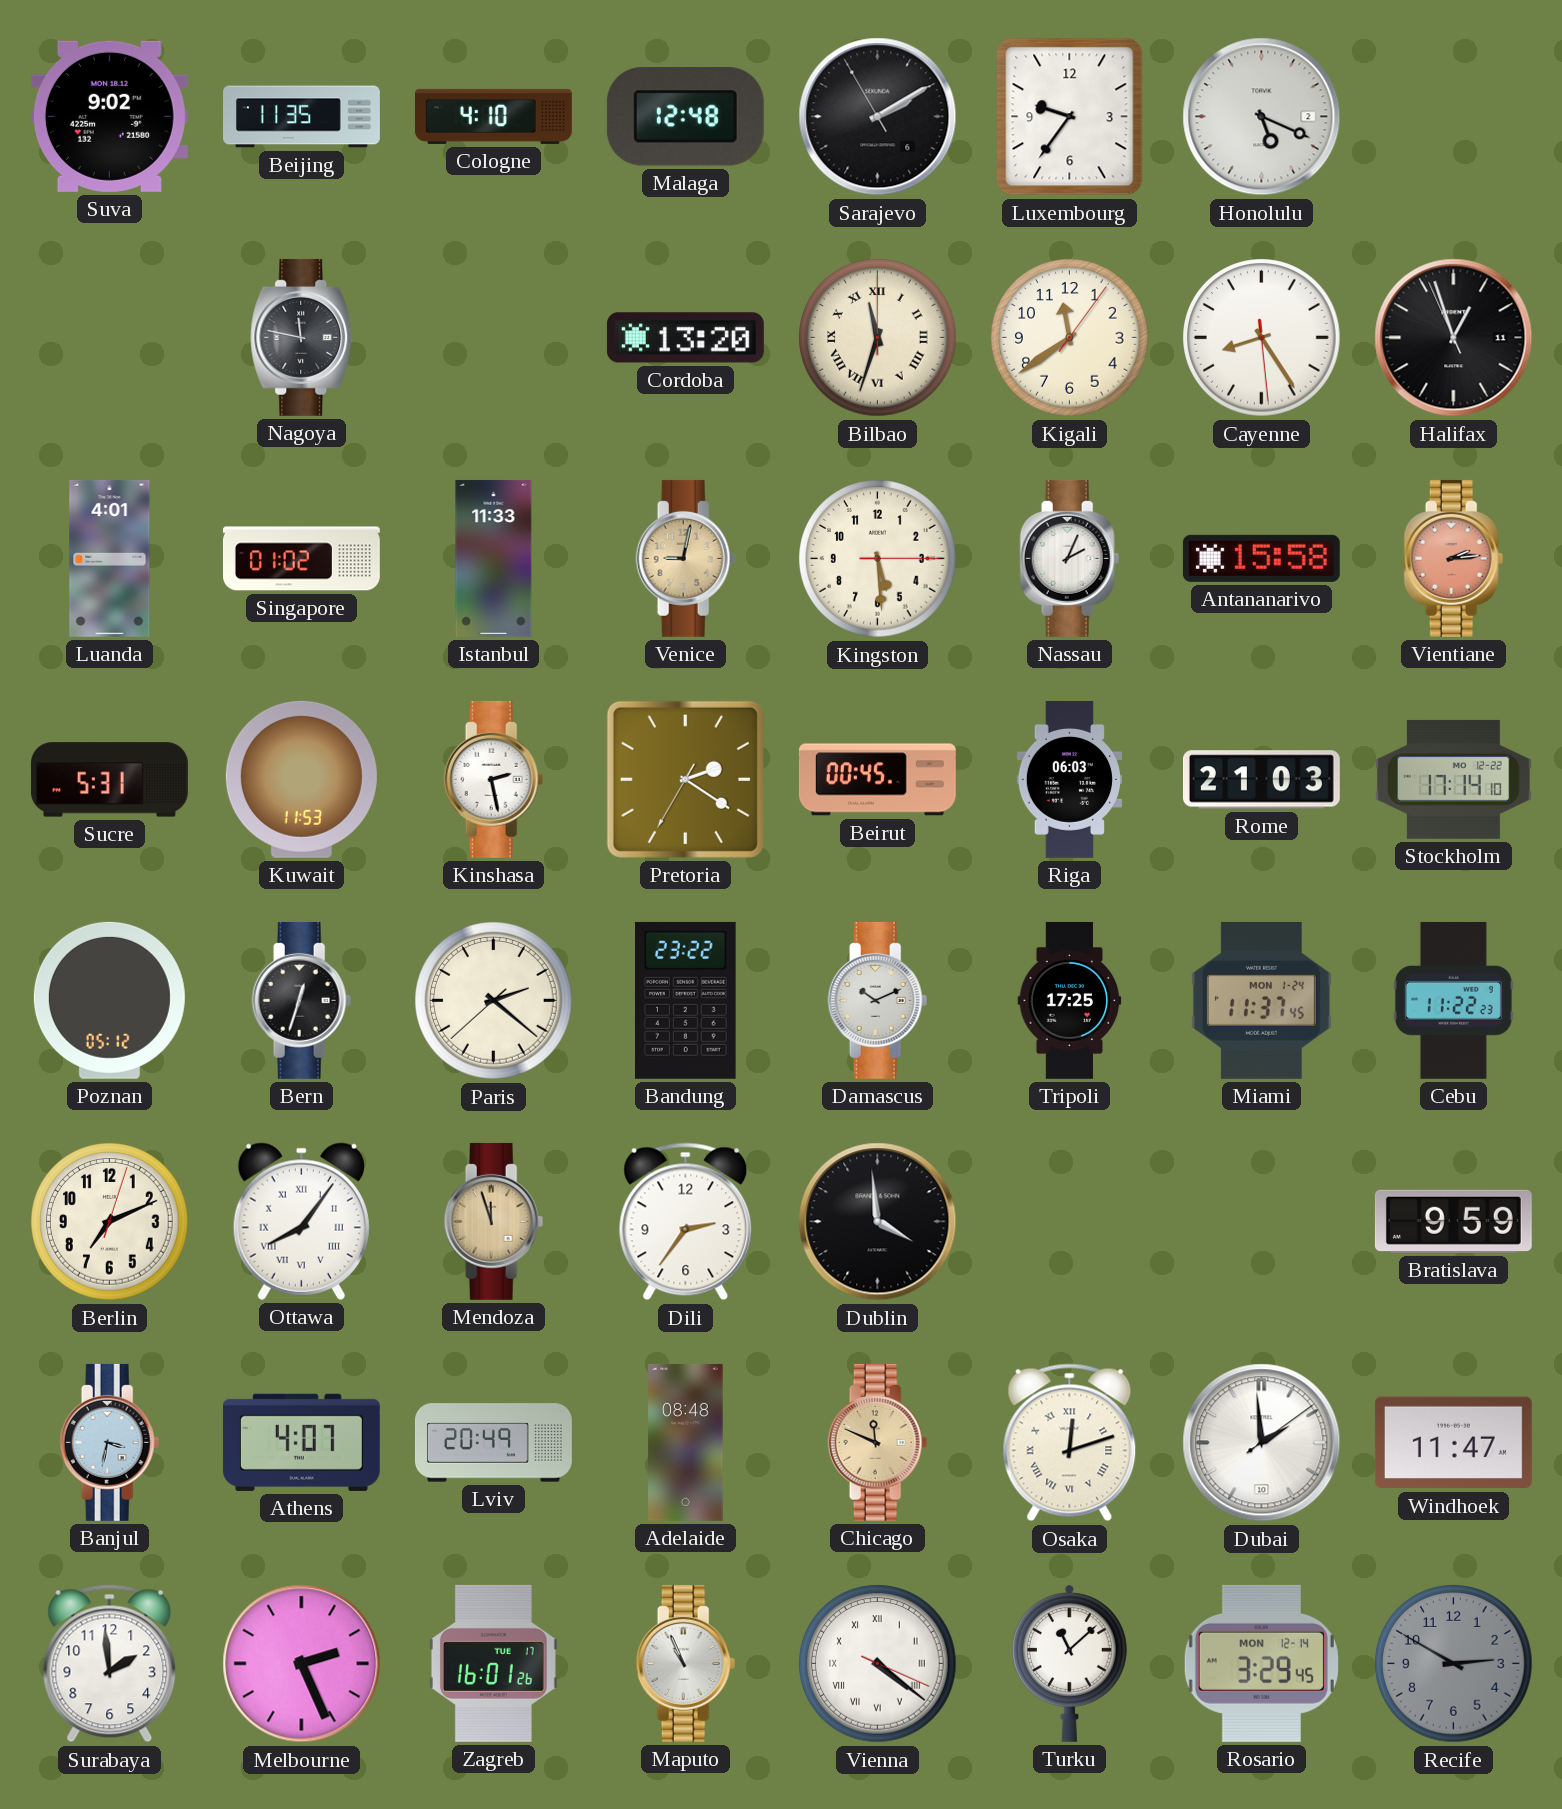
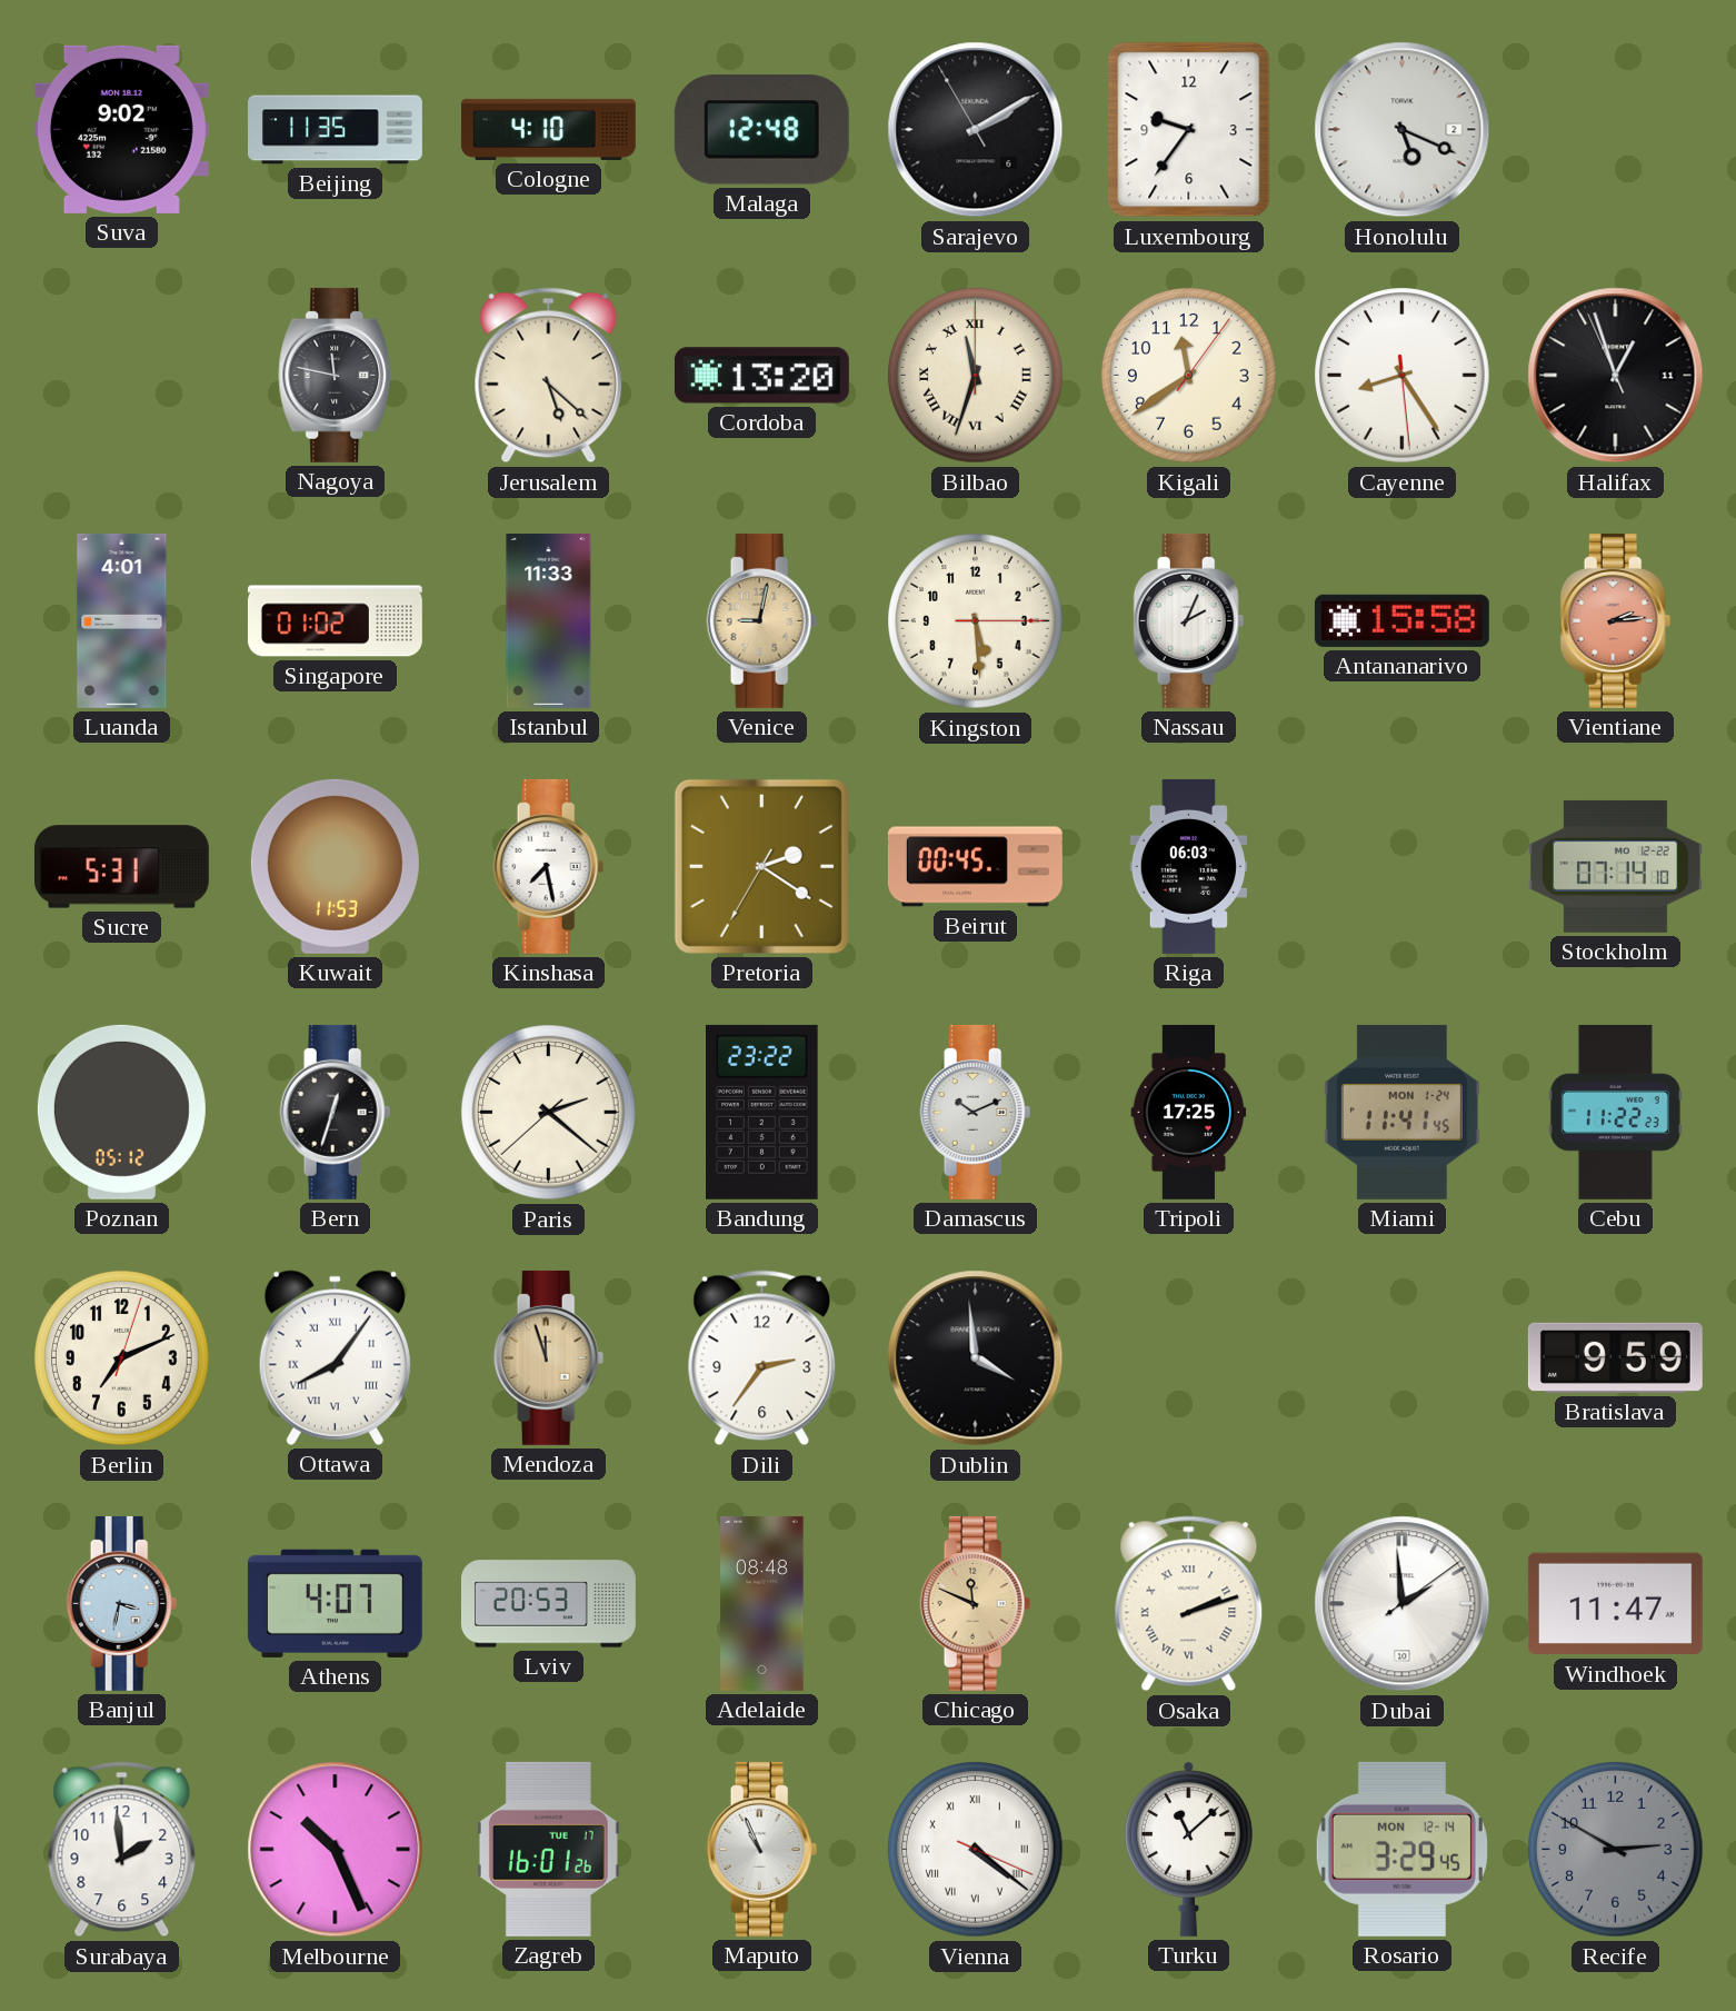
Jerusalem: none -> 5:22 (549, 376)
Kinshasa: 2:28 -> 7:28 (549, 866)
Rome: 21:03 -> none (1261, 780)
Stockholm: 17:14 -> 07:14 (1615, 866)
Miami: 11:37 -> 11:41 (1401, 1112)
Lviv: 20:49 -> 20:53 (548, 1604)
Osaka: 12:12 -> 2:12 (1189, 1604)
Melbourne: 2:26 -> 10:26 (336, 1850)
